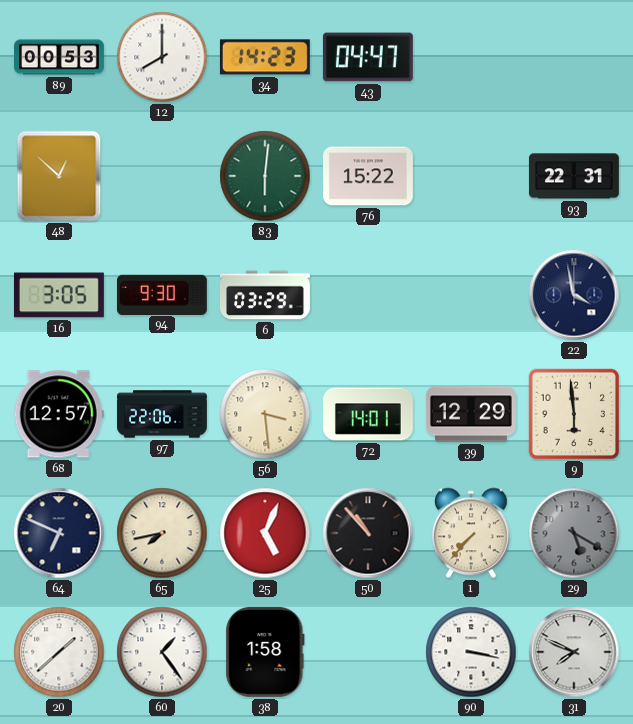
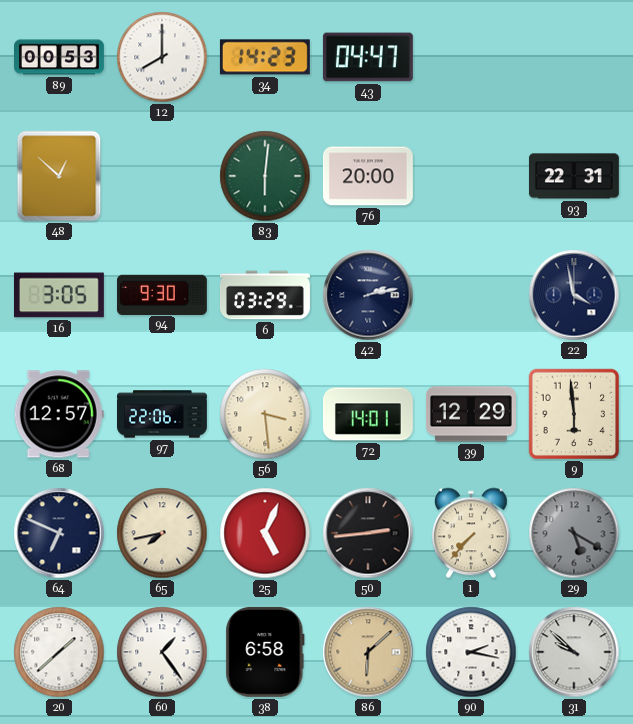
76: 15:22 -> 20:00 (368, 176)
42: none -> 2:13 (368, 295)
50: 10:53 -> 2:44 (368, 533)
38: 1:58 -> 6:58 (265, 652)
86: none -> 6:08 (368, 652)
90: 3:17 -> 2:17 (471, 652)
31: 7:49 -> 9:52 (574, 652)
